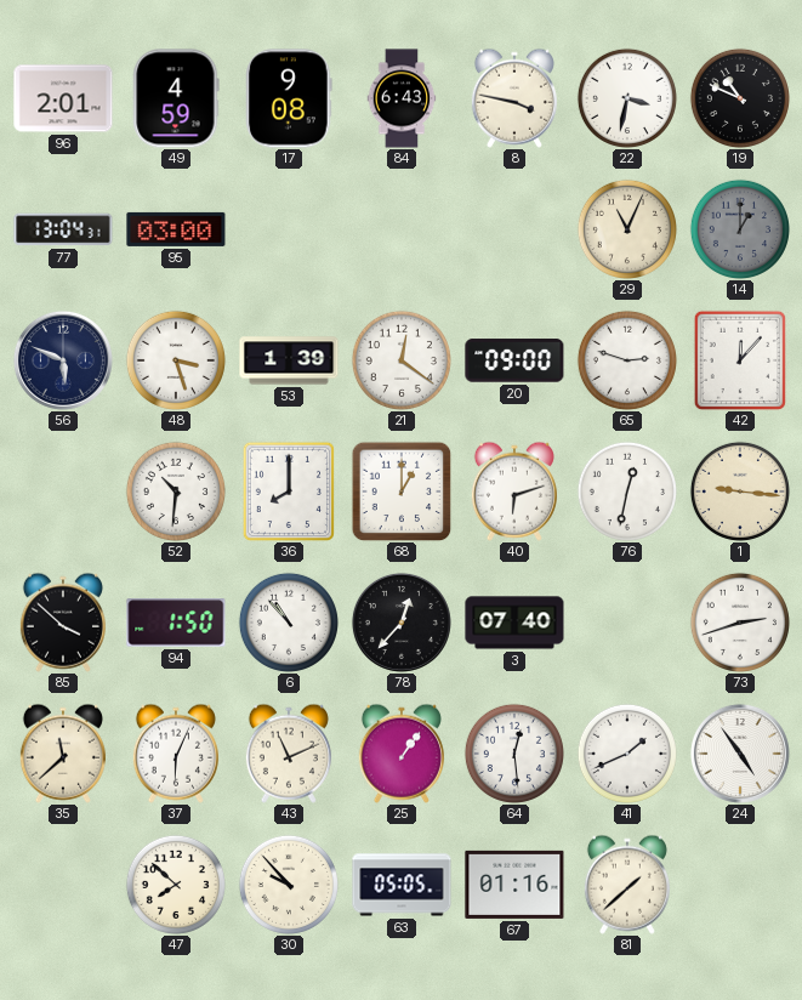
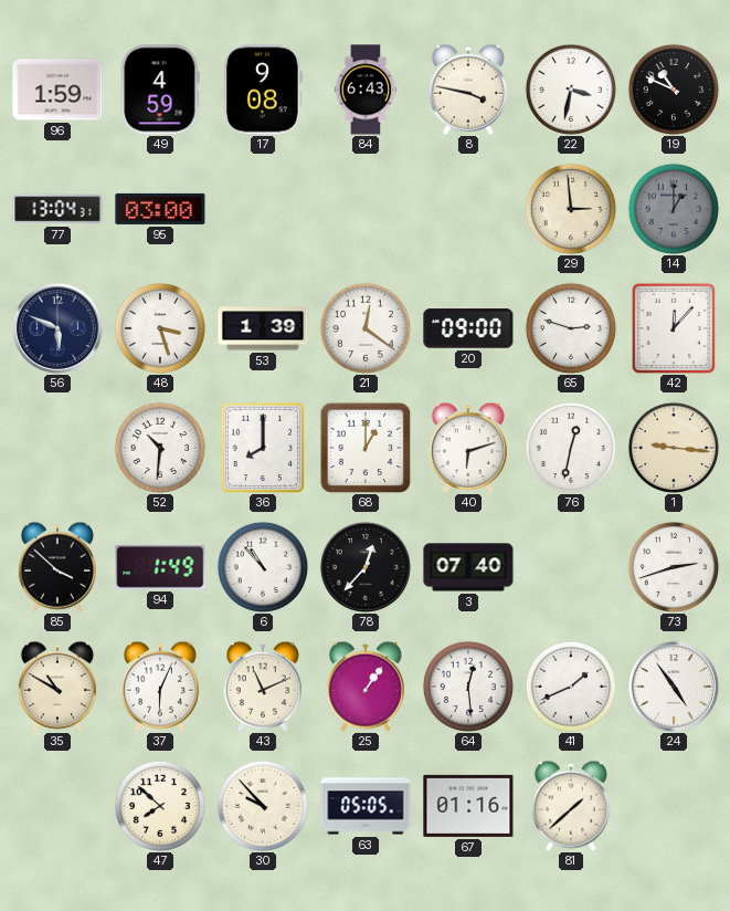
96: 2:01 -> 1:59 (57, 90)
29: 11:04 -> 2:59 (571, 209)
94: 1:50 -> 1:49 (160, 567)
35: 11:38 -> 10:50 (57, 687)
